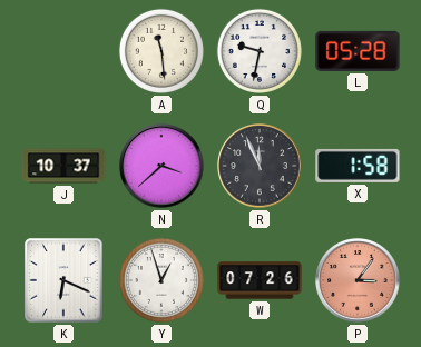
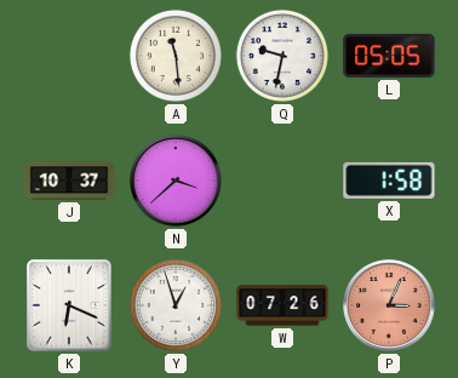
L: 05:28 -> 05:05 (389, 56)
R: 11:56 -> none (260, 166)
P: 3:06 -> 3:04 (389, 305)
